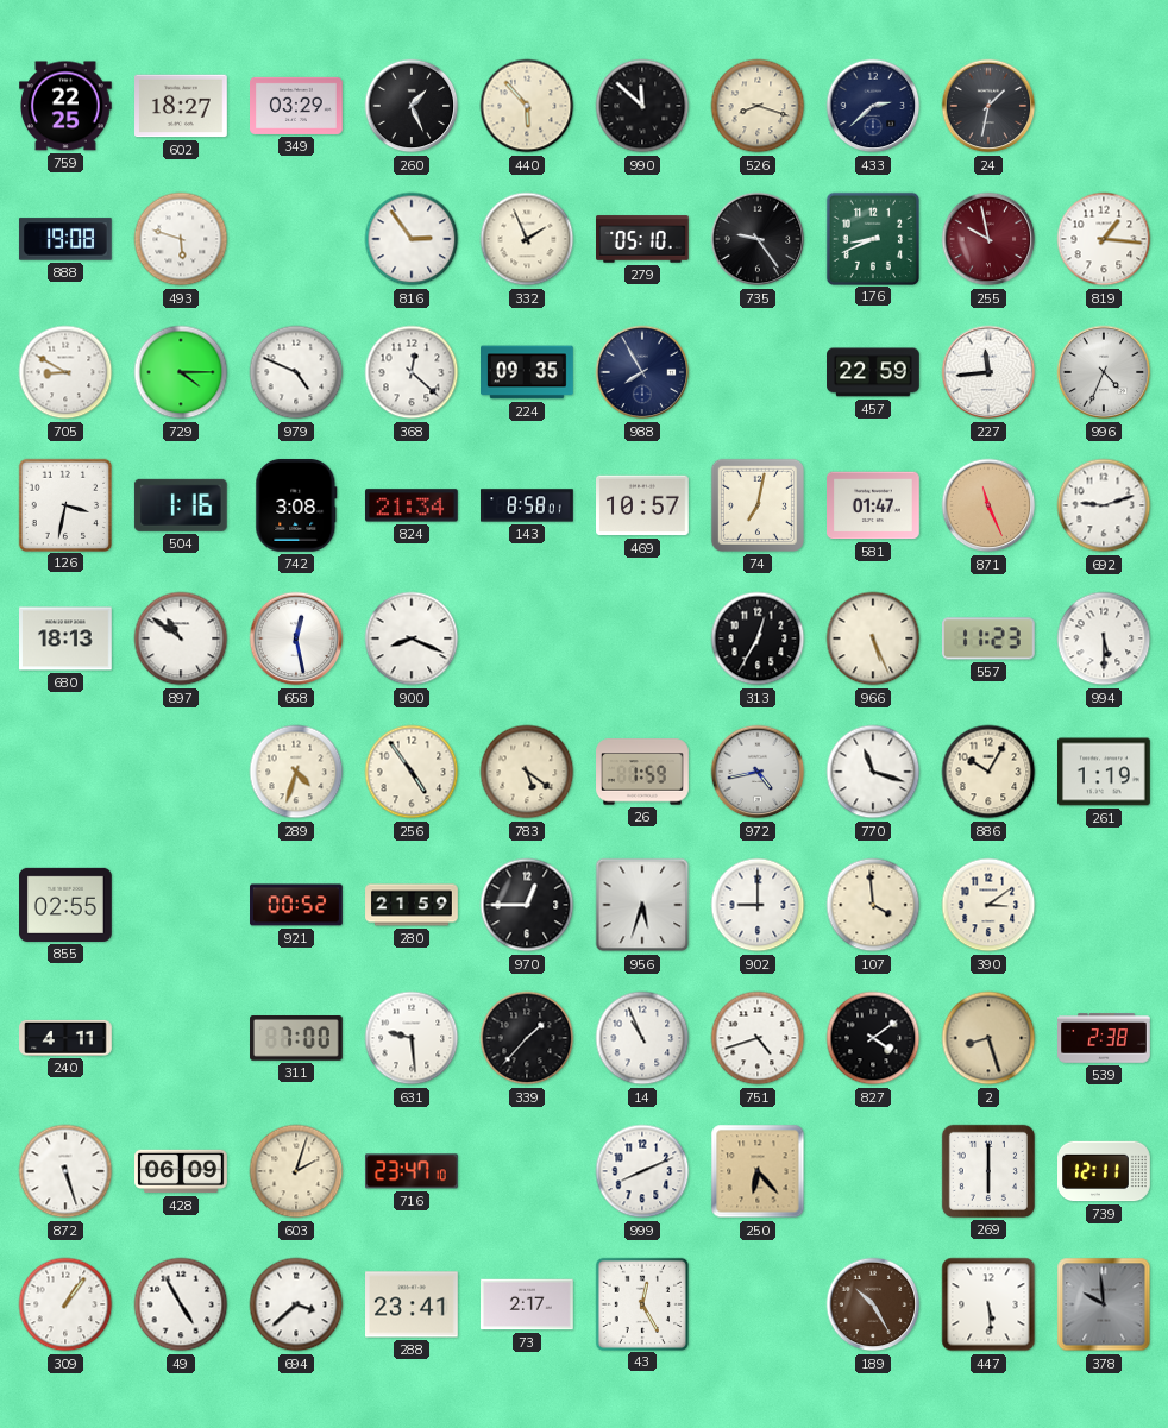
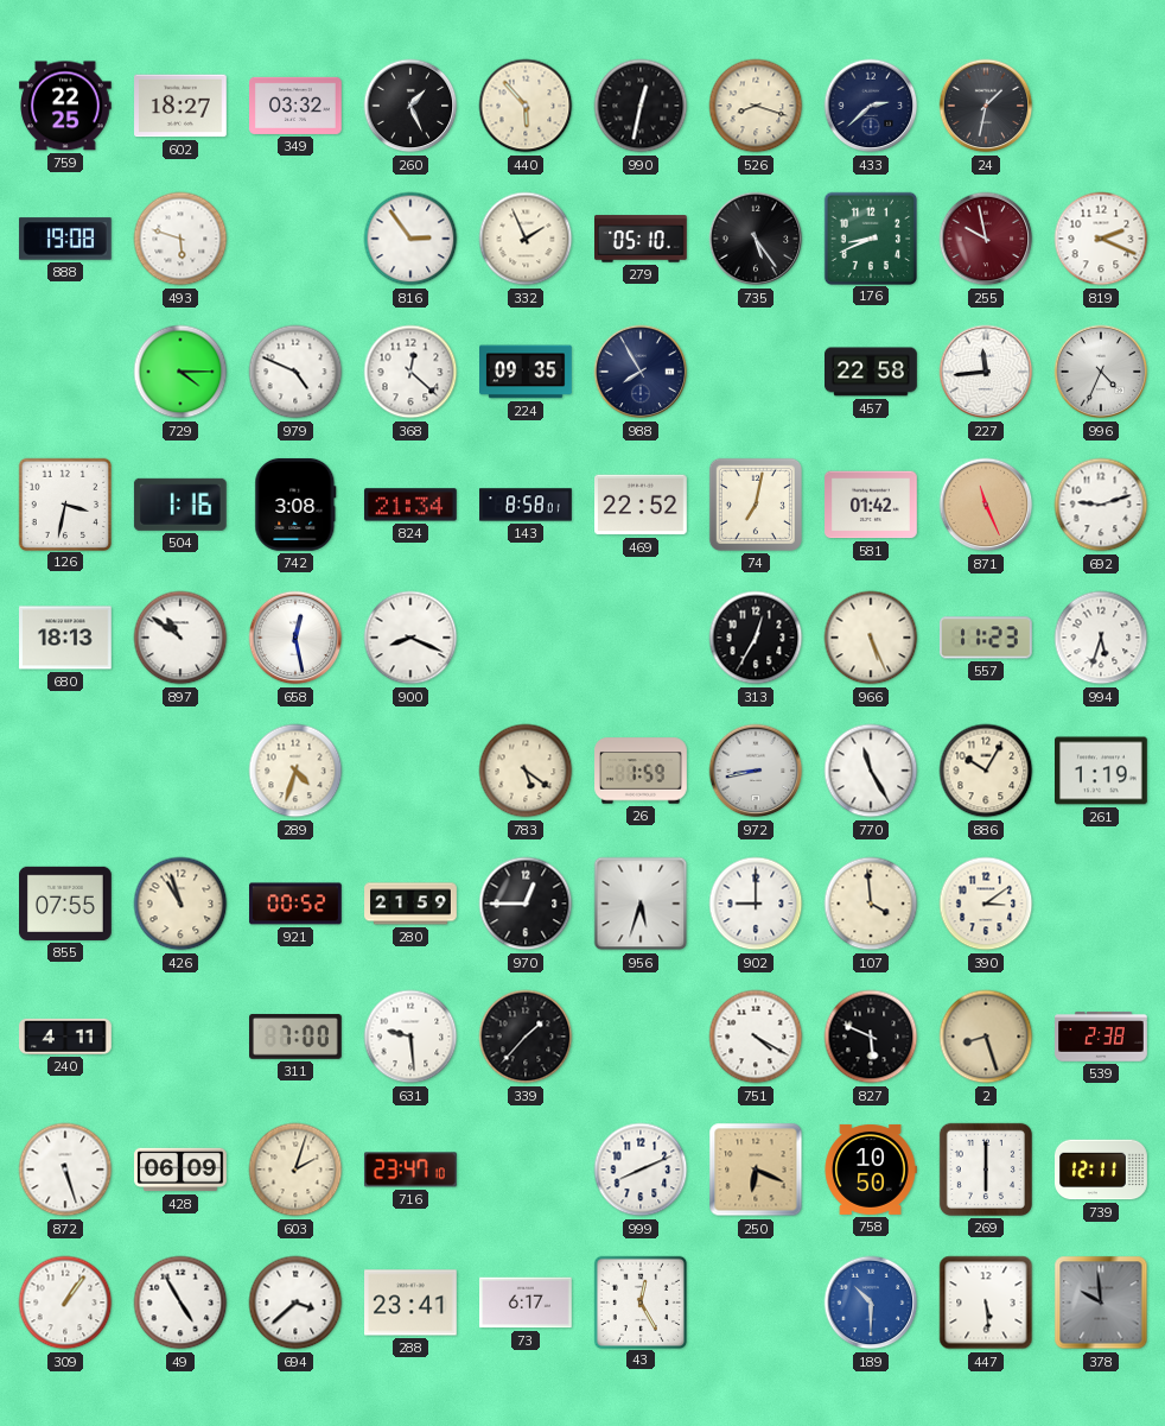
349: 03:29 -> 03:32 (297, 106)
990: 11:52 -> 12:32 (641, 106)
735: 9:24 -> 5:24 (756, 239)
819: 1:16 -> 2:19 (1101, 239)
705: 8:50 -> none (65, 372)
457: 22:59 -> 22:58 (872, 372)
469: 10:57 -> 22:52 (642, 505)
581: 01:47 -> 01:42 (872, 505)
994: 5:30 -> 5:33 (1101, 638)
256: 4:54 -> none (412, 772)
972: 4:43 -> 8:43 (756, 771)
770: 11:18 -> 11:25 (871, 771)
855: 02:55 -> 07:55 (66, 904)
426: none -> 10:57 (180, 904)
14: 10:56 -> none (642, 1038)
751: 4:42 -> 4:20 (756, 1037)
827: 4:09 -> 5:49 (871, 1037)
250: 6:23 -> 6:19 (756, 1170)
758: none -> 10:50 (871, 1170)
73: 2:17 -> 6:17 (527, 1303)
189: 10:25 -> 10:30 (871, 1303)
189 dial: brown -> blue (871, 1303)
